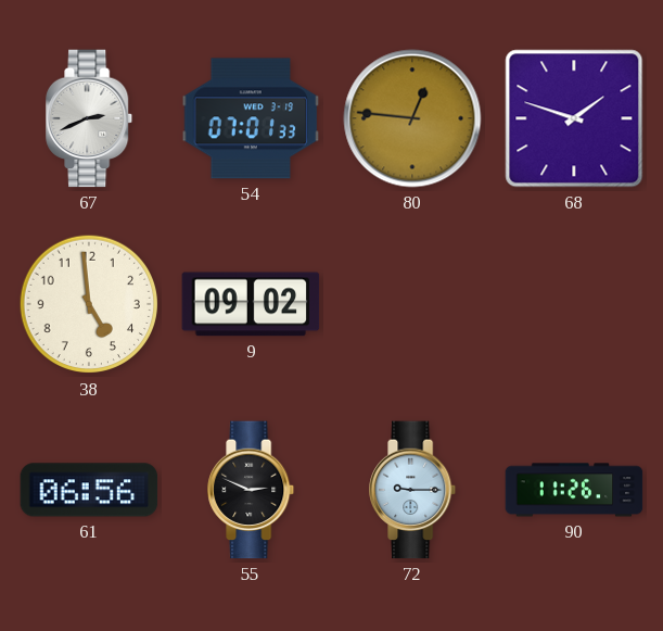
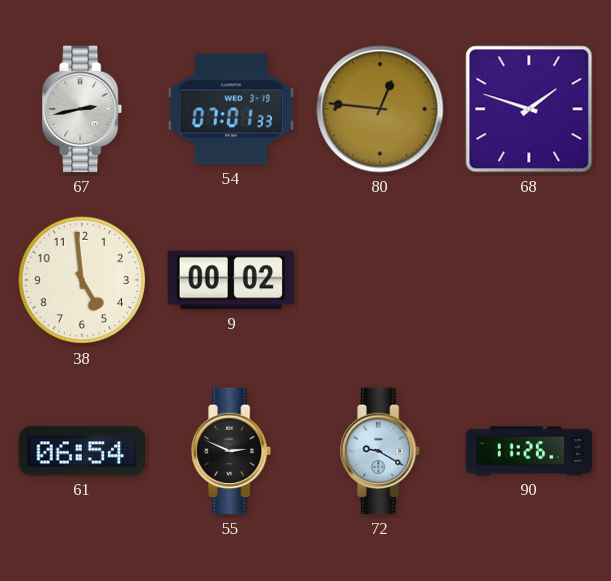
67: 2:41 -> 2:43 (83, 109)
9: 09:02 -> 00:02 (231, 280)
61: 06:56 -> 06:54 (82, 451)
72: 9:15 -> 9:20 (381, 451)
